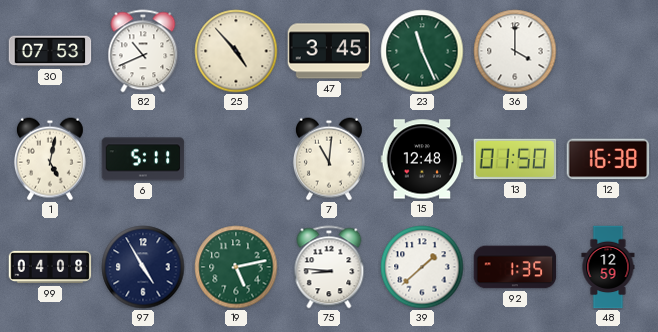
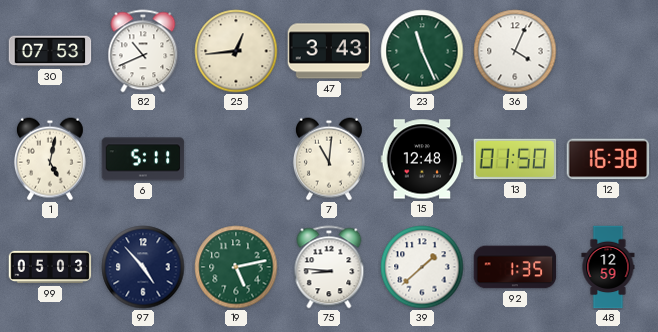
25: 4:53 -> 12:44 (236, 51)
47: 3:45 -> 3:43 (329, 51)
36: 4:00 -> 4:04 (515, 51)
99: 04:08 -> 05:03 (50, 267)
97: 4:55 -> 4:53 (143, 267)
